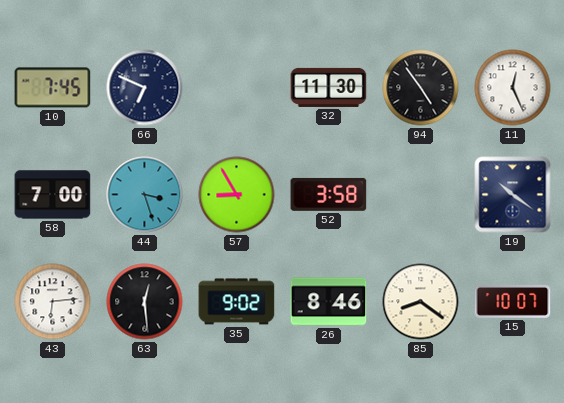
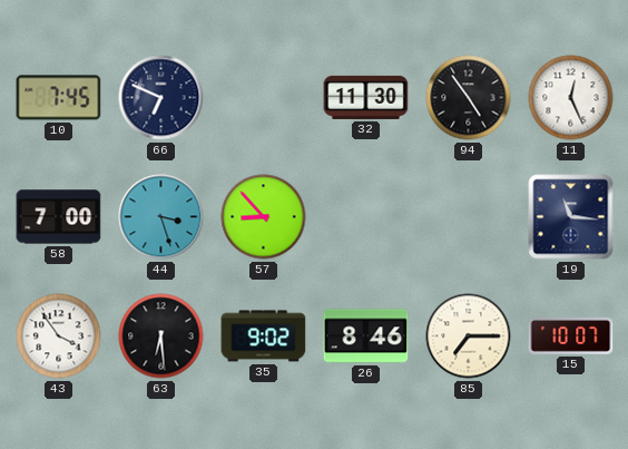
57: 8:55 -> 8:53 (264, 217)
52: 3:58 -> none (329, 194)
19: 10:21 -> 11:16 (571, 217)
43: 6:14 -> 3:54 (59, 336)
63: 12:29 -> 6:29 (161, 336)
85: 8:21 -> 7:15 (469, 336)
